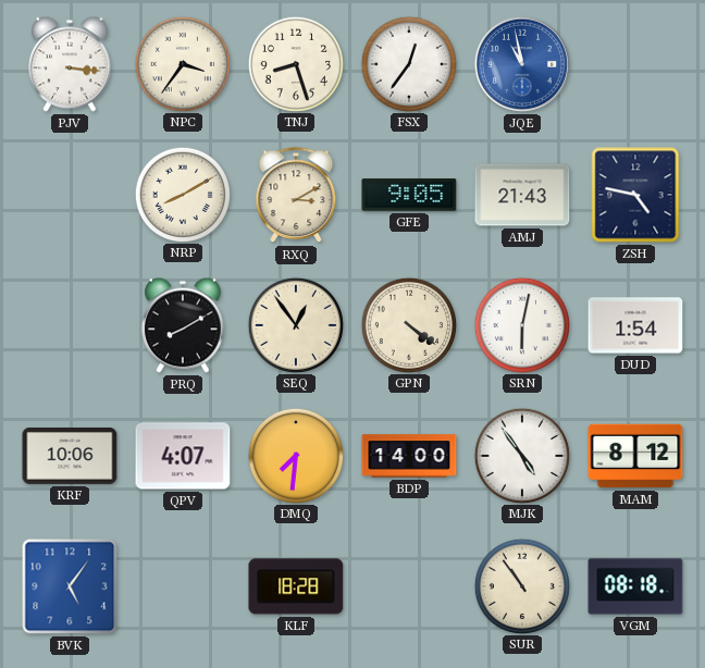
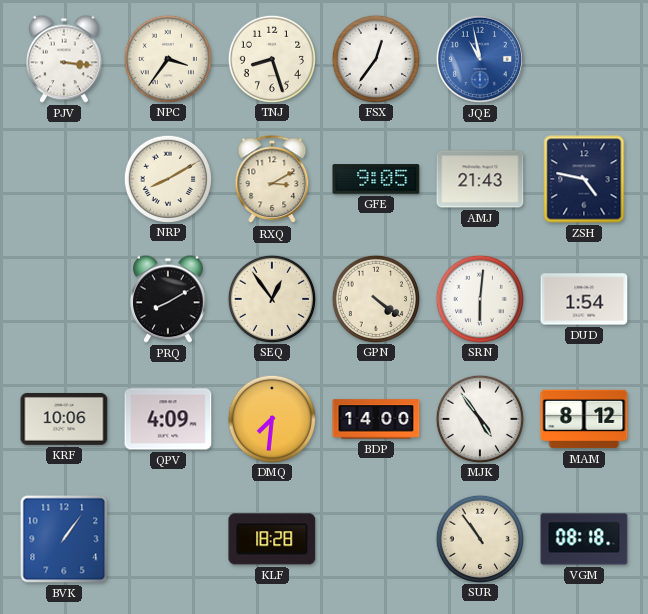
SRN: 6:02 -> 6:01 (479, 298)
QPV: 4:07 -> 4:09 (168, 419)
BVK: 5:06 -> 1:06 (64, 539)
